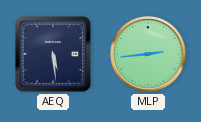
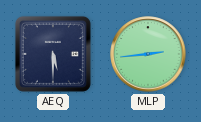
AEQ: 5:29 -> 5:30 (53, 54)
